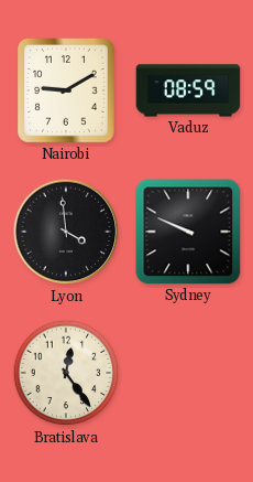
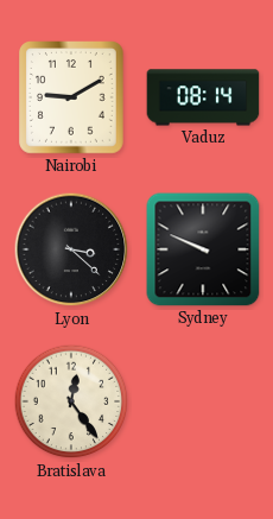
Vaduz: 08:59 -> 08:14 (203, 97)
Lyon: 3:59 -> 3:22 (71, 249)
